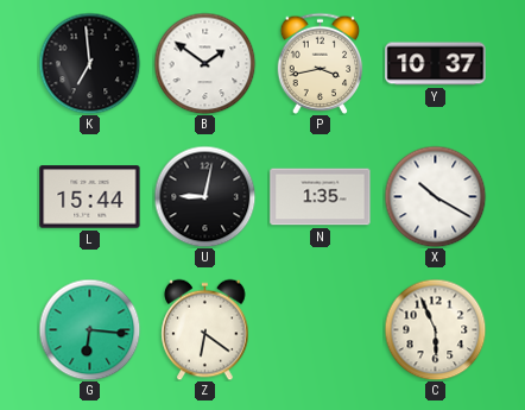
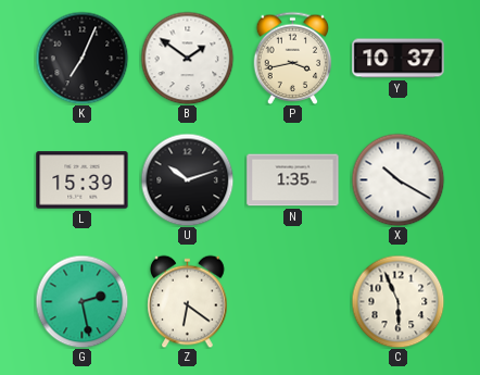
K: 6:59 -> 7:04 (81, 58)
L: 15:44 -> 15:39 (83, 180)
U: 9:02 -> 10:12 (187, 179)
G: 6:16 -> 2:28 (81, 301)
